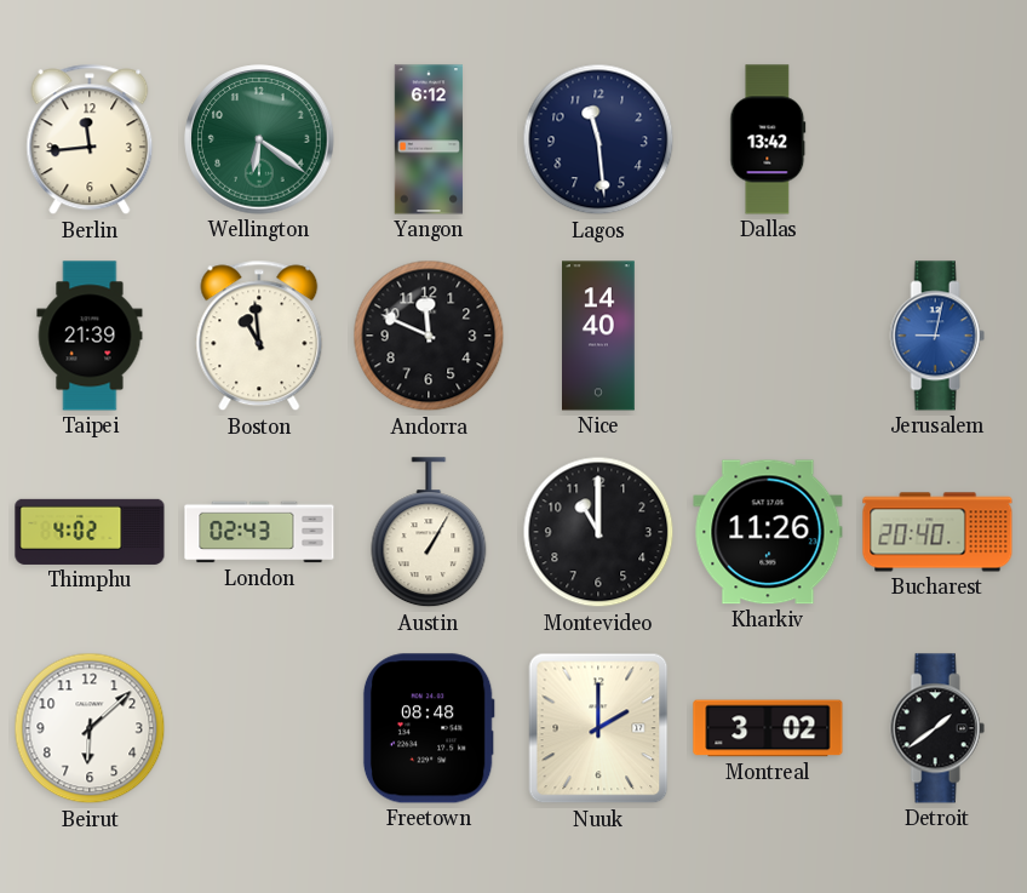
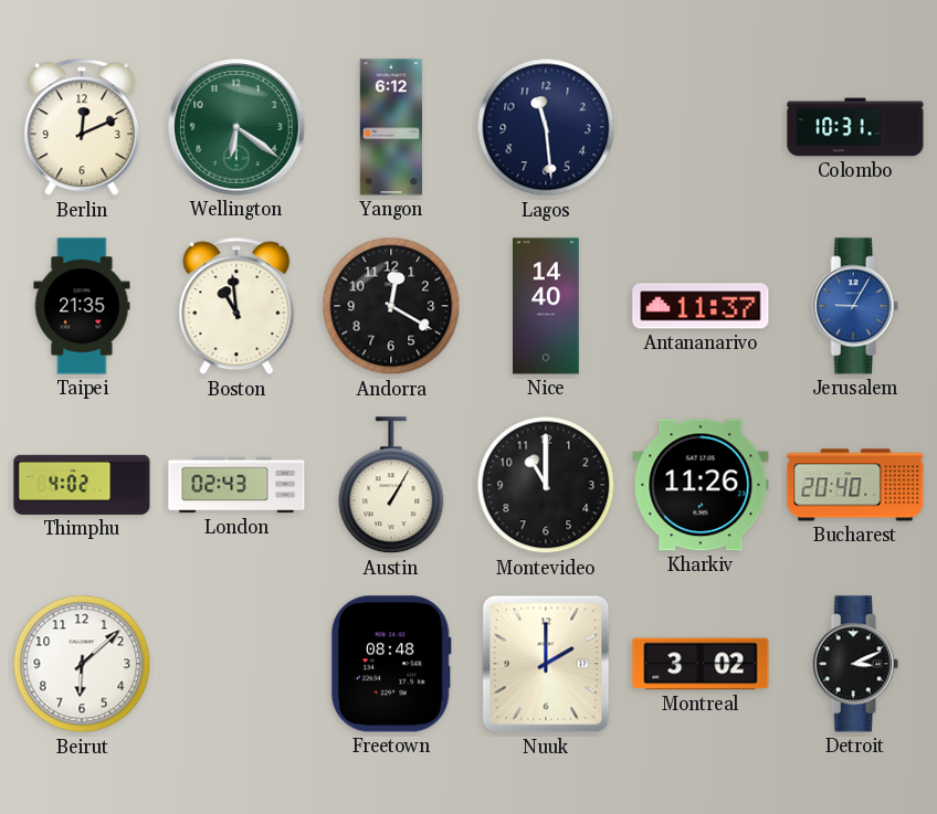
Berlin: 11:44 -> 12:11 (82, 127)
Dallas: 13:42 -> none (768, 139)
Colombo: none -> 10:31 (855, 127)
Taipei: 21:39 -> 21:35 (82, 306)
Andorra: 11:49 -> 12:20 (391, 306)
Antananarivo: none -> 11:37 (701, 306)
Jerusalem: 9:02 -> 9:05 (855, 306)
Detroit: 1:39 -> 3:11 (855, 664)
